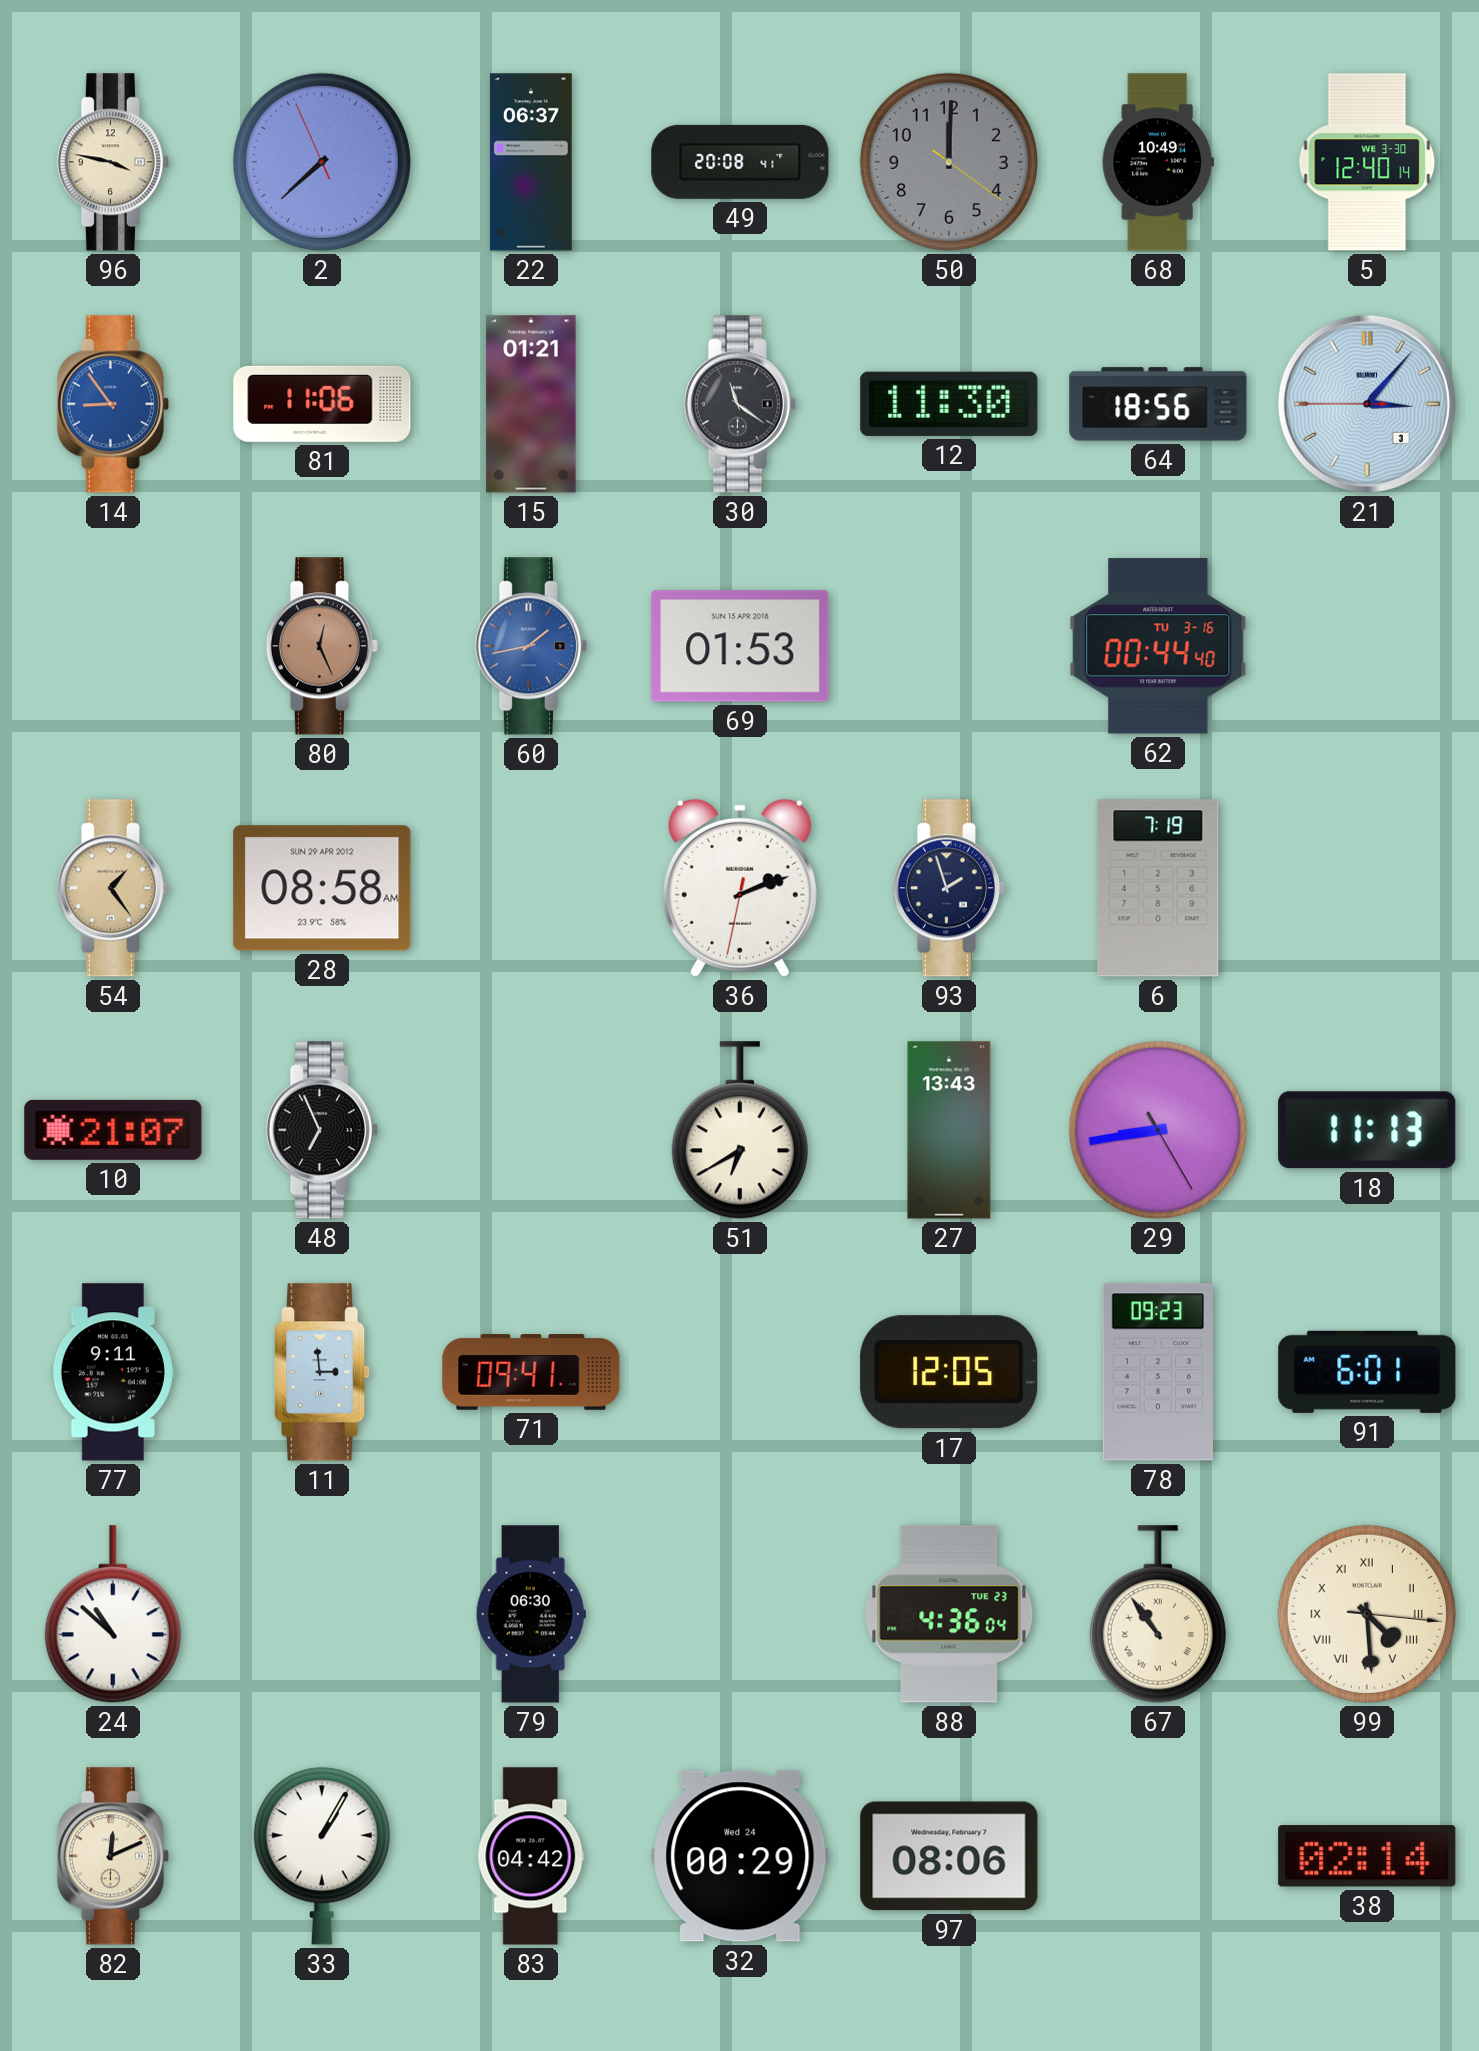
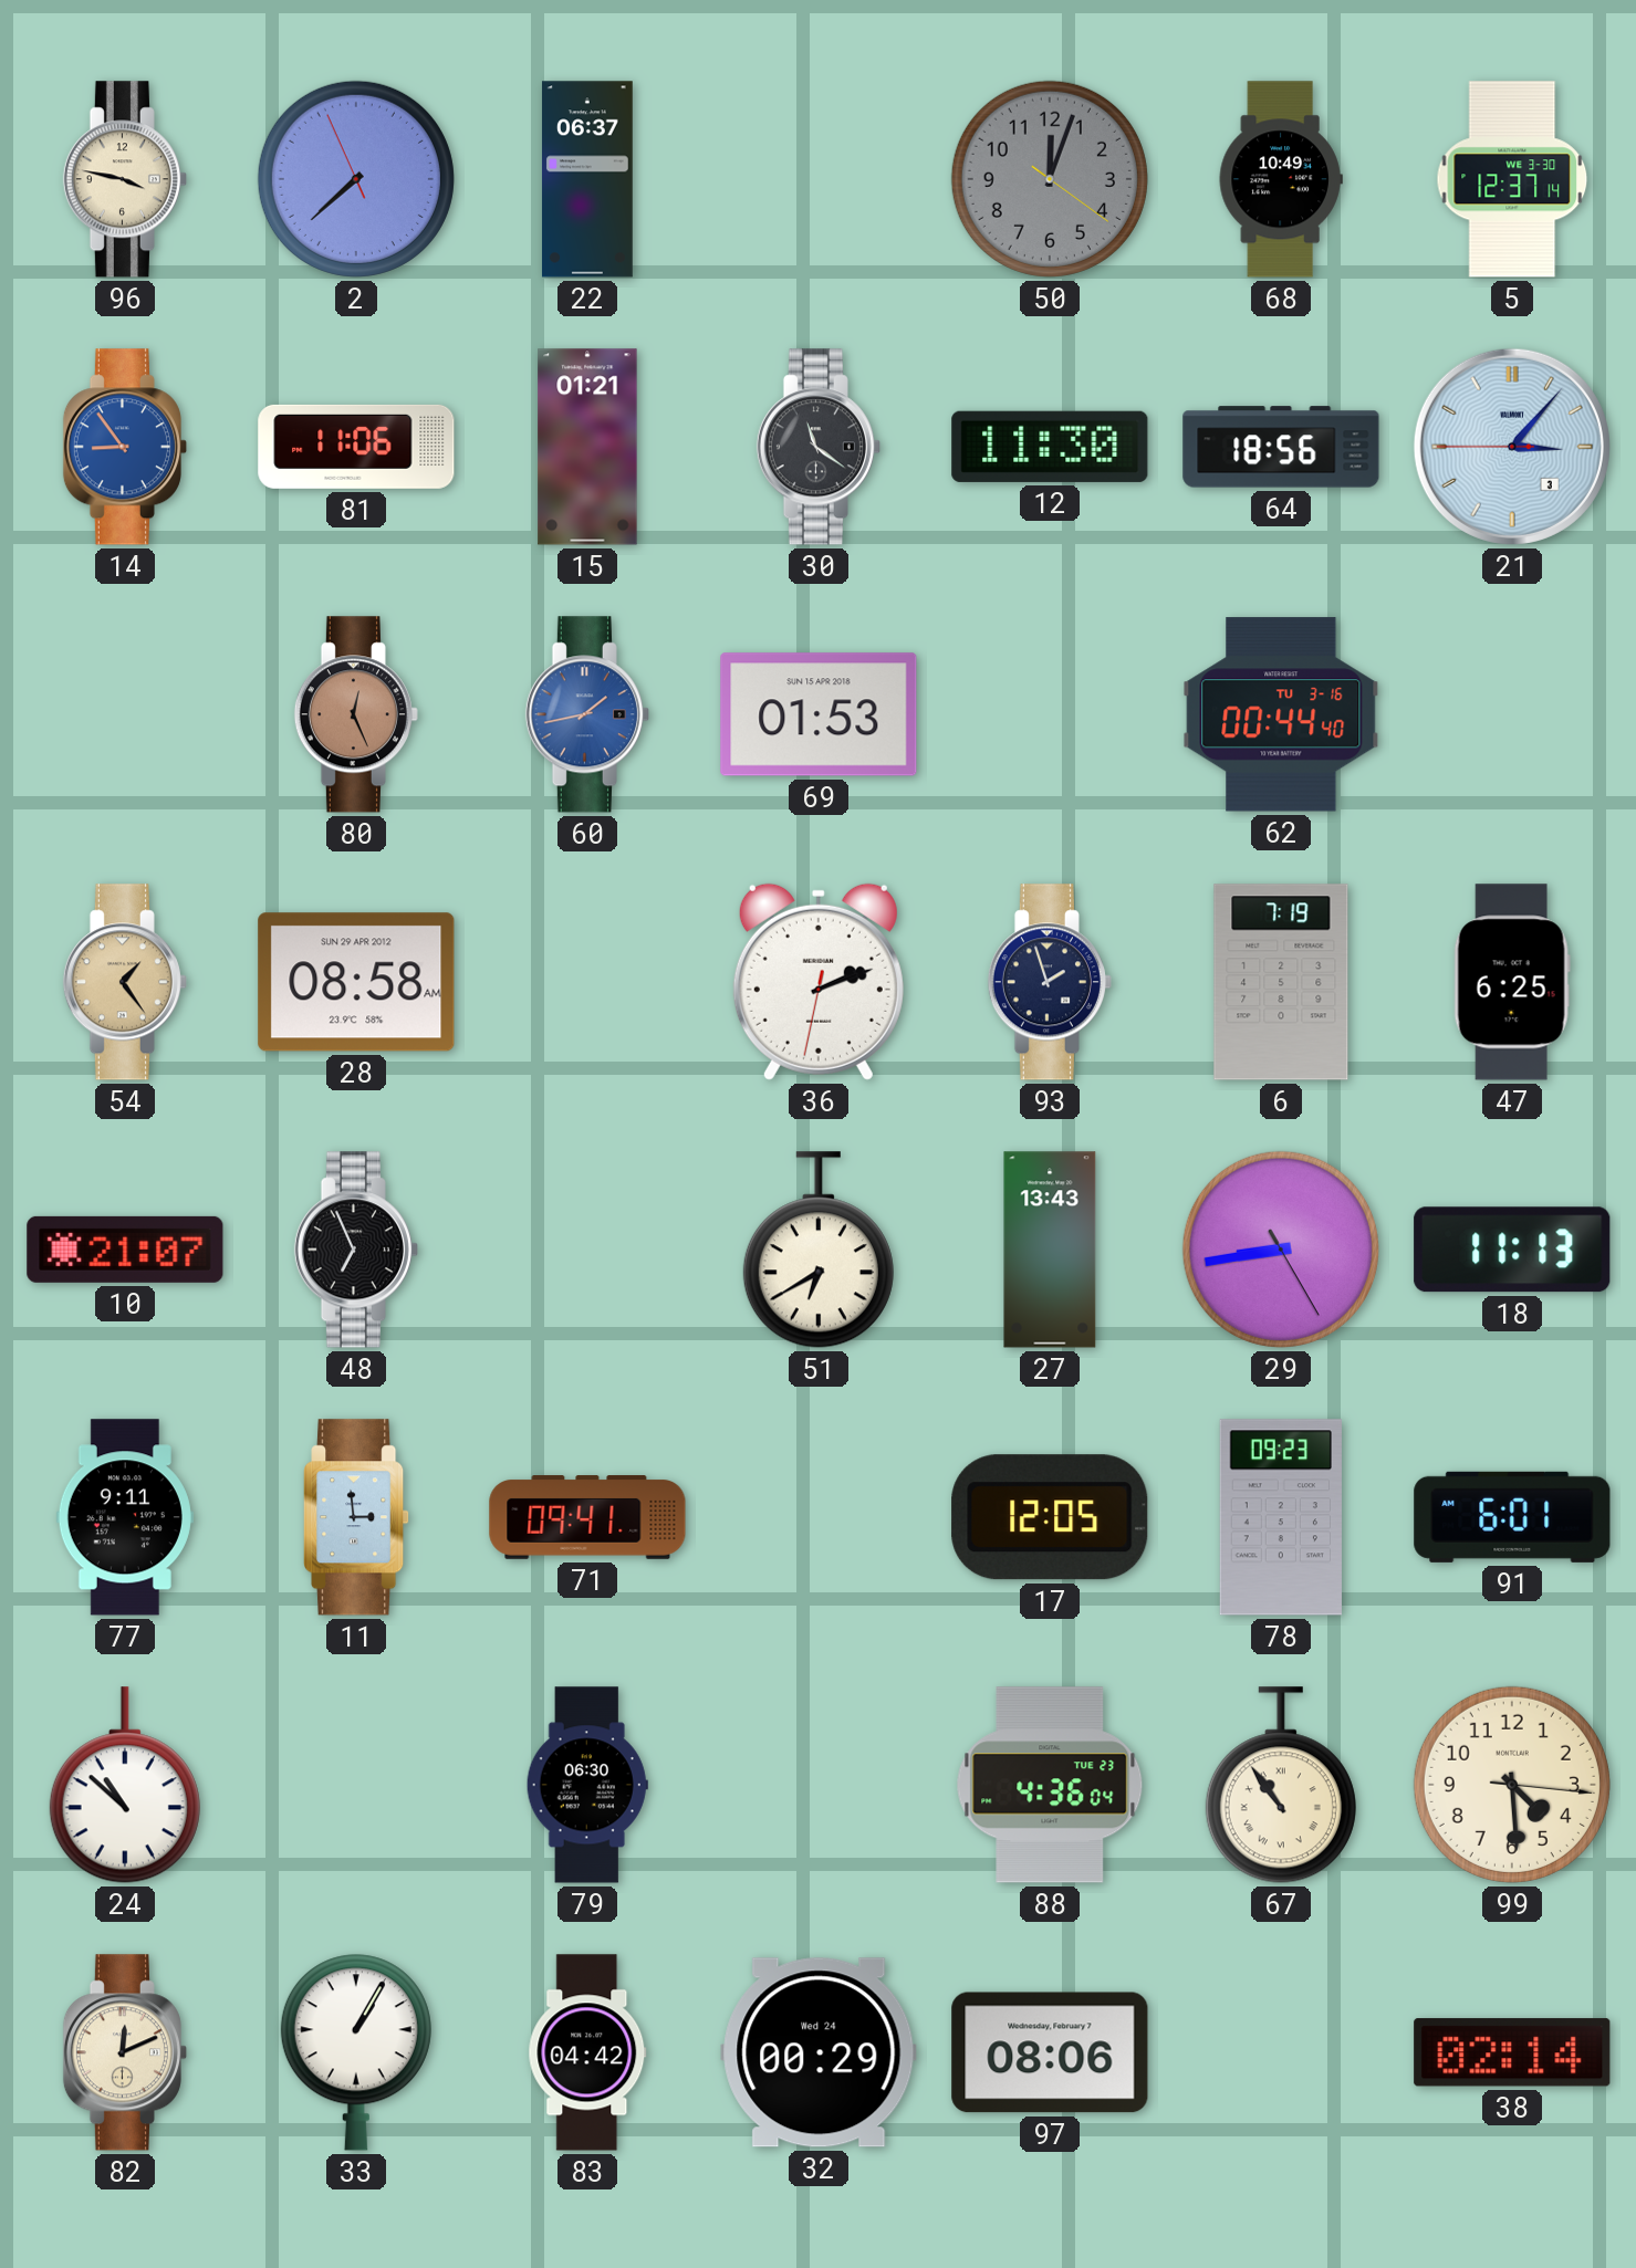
49: 20:08 -> none (740, 162)
50: 12:00 -> 12:03 (1050, 179)
5: 12:40 -> 12:37 (1512, 179)
47: none -> 6:25 (1512, 982)
99 numerals: Roman -> Arabic (1512, 1785)
